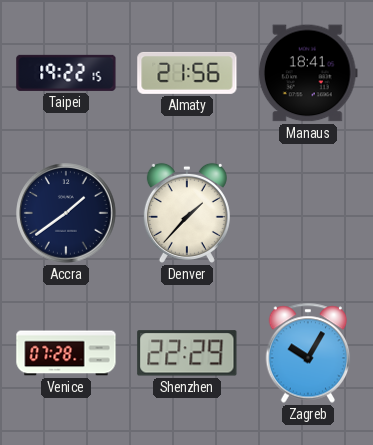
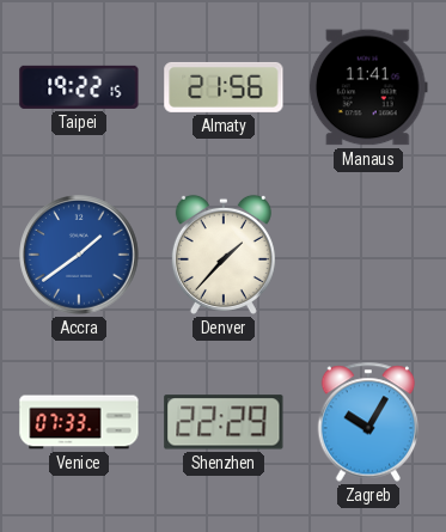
Manaus: 18:41 -> 11:41 (368, 87)
Accra dial: navy -> blue (79, 255)
Venice: 07:28 -> 07:33 (79, 422)
